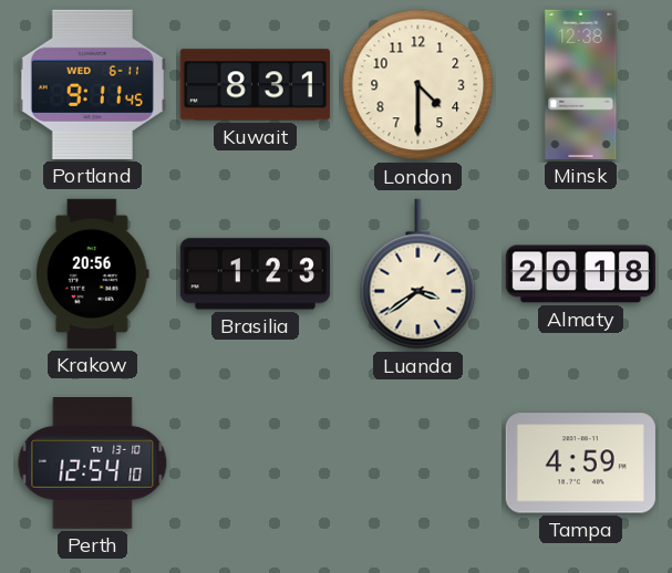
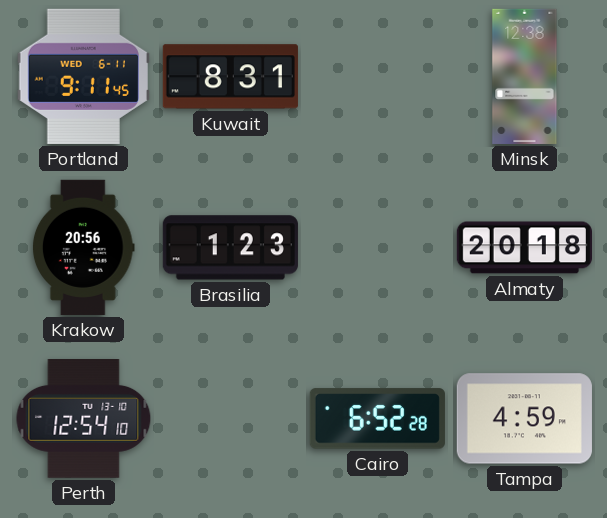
London: 4:30 -> none (418, 85)
Luanda: 3:39 -> none (418, 274)
Cairo: none -> 6:52 (377, 419)
